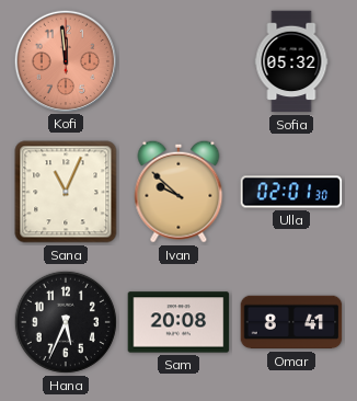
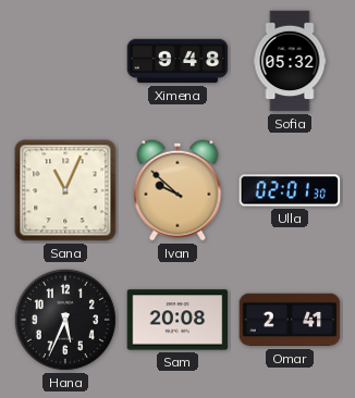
Kofi: 11:59 -> none (65, 60)
Ximena: none -> 9:48 (177, 61)
Omar: 8:41 -> 2:41 (290, 320)
